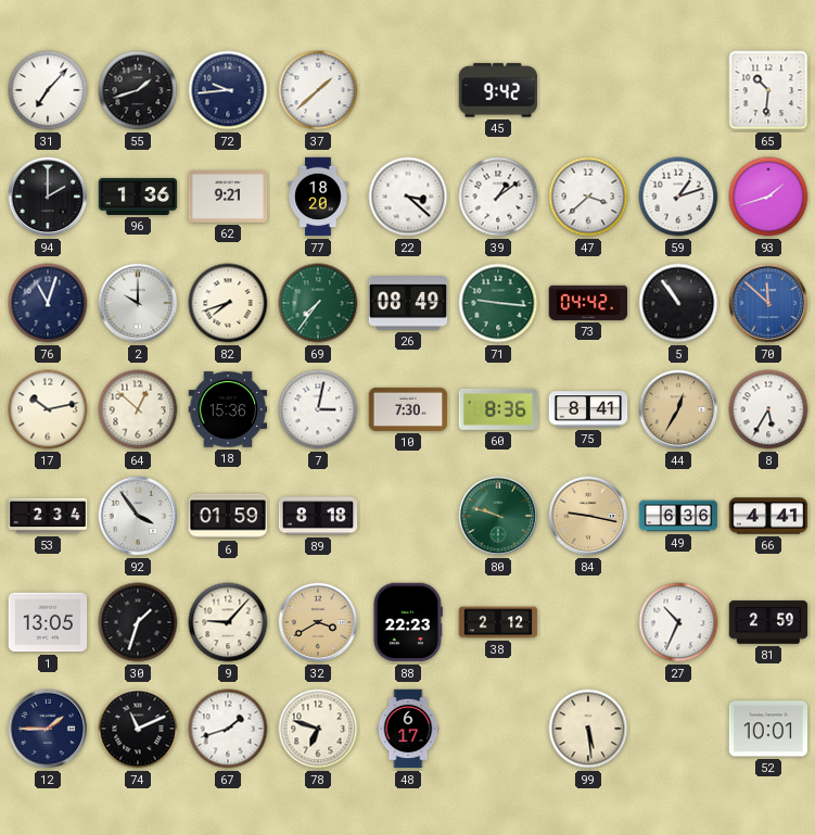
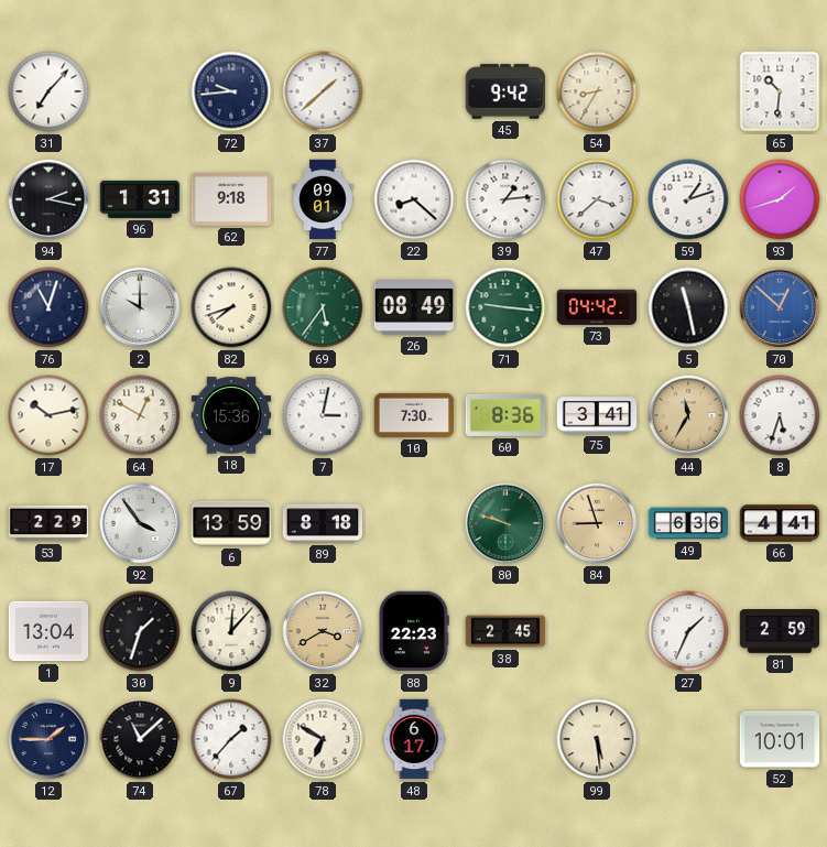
55: 1:42 -> none (138, 90)
54: none -> 8:35 (597, 91)
94: 2:00 -> 2:17 (48, 199)
96: 1:36 -> 1:31 (140, 199)
62: 9:21 -> 9:18 (231, 199)
77: 18:20 -> 09:01 (323, 199)
22: 3:22 -> 8:22 (414, 199)
39: 1:09 -> 1:14 (505, 199)
69: 7:36 -> 5:36 (323, 307)
5: 10:54 -> 11:28 (688, 307)
70: 11:52 -> 12:52 (780, 307)
64: 12:52 -> 12:50 (140, 415)
75: 8:41 -> 3:41 (597, 415)
44: 12:35 -> 11:35 (688, 415)
8: 5:35 -> 5:33 (780, 415)
53: 2:34 -> 2:29 (48, 523)
6: 01:59 -> 13:59 (231, 523)
84: 9:17 -> 8:57 (597, 523)
1: 13:05 -> 13:04 (48, 631)
9: 9:07 -> 12:07 (231, 631)
38: 2:12 -> 2:45 (505, 631)
27: 10:34 -> 1:34 (688, 631)
74: 11:11 -> 11:08 (140, 739)
67: 1:42 -> 1:37 (231, 739)
78: 6:48 -> 6:50 (323, 739)
